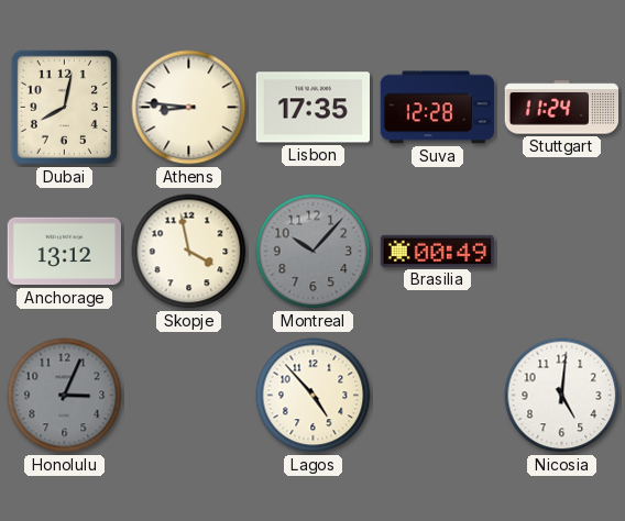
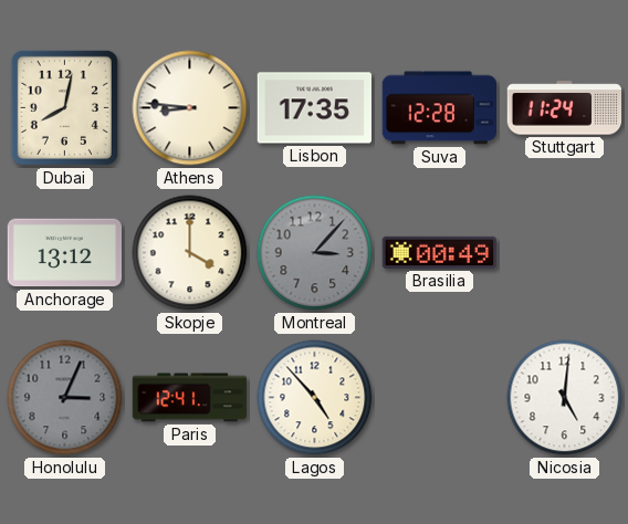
Skopje: 3:58 -> 4:00 (190, 253)
Montreal: 10:07 -> 3:07 (315, 253)
Paris: none -> 12:41 (190, 398)
